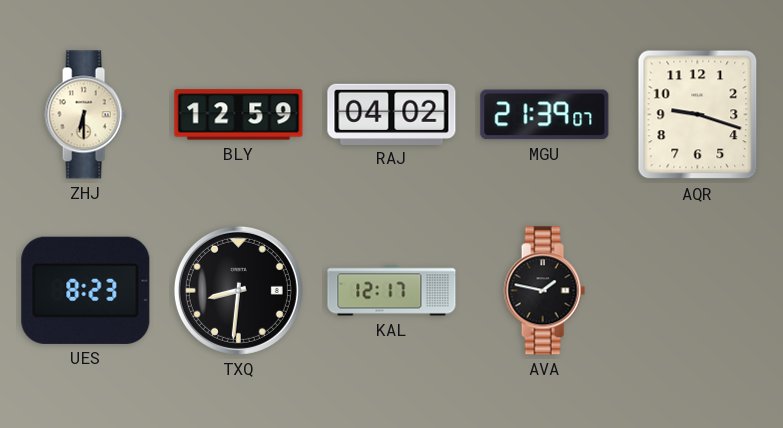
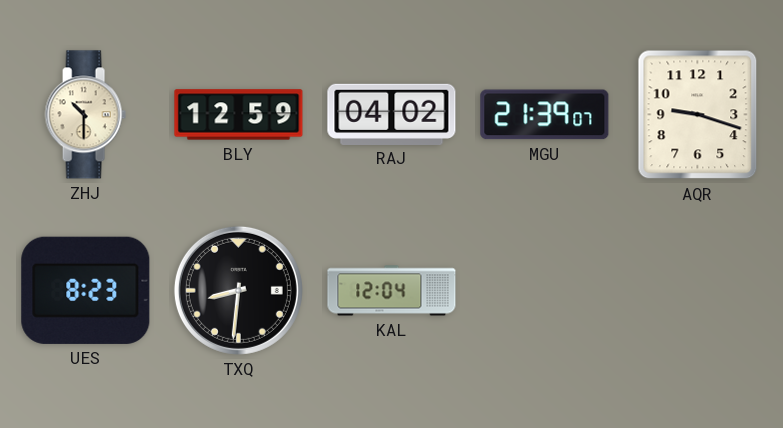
ZHJ: 6:30 -> 10:30 (85, 115)
KAL: 12:17 -> 12:04 (392, 291)
AVA: 1:47 -> none (544, 291)
